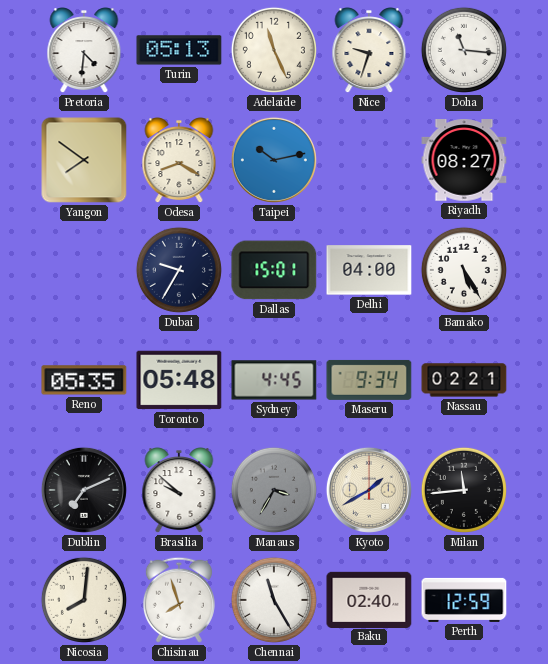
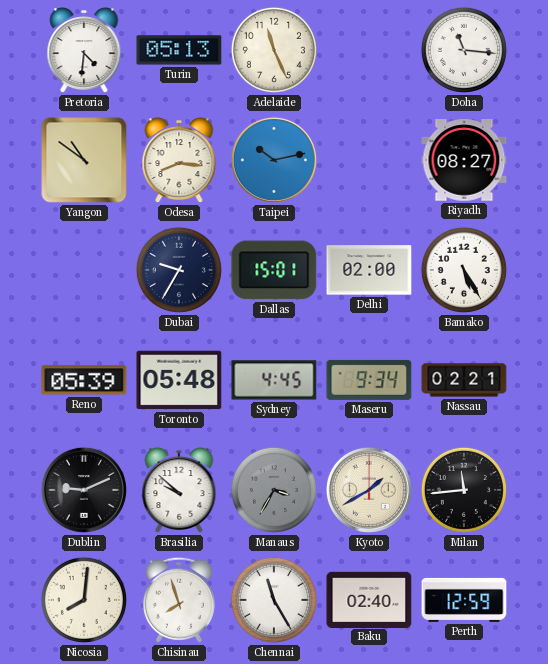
Nice: 9:33 -> none (369, 51)
Yangon: 7:51 -> 10:51 (84, 160)
Odesa: 8:20 -> 8:16 (179, 161)
Delhi: 04:00 -> 02:00 (369, 270)
Reno: 05:35 -> 05:39 (84, 380)
Dublin: 7:11 -> 9:11 (84, 490)
